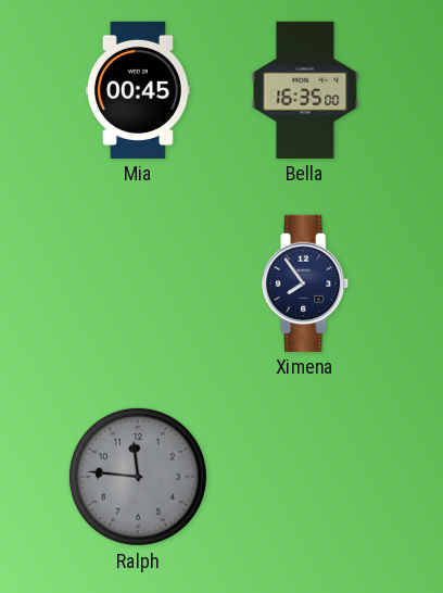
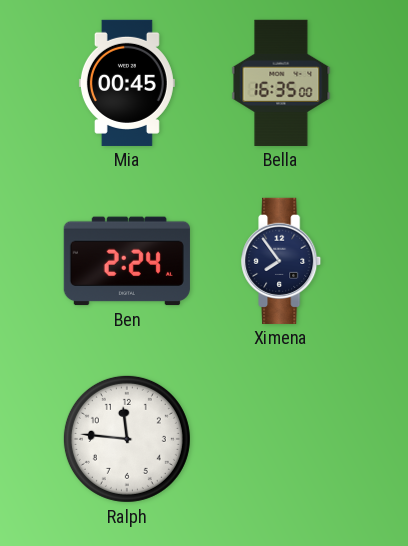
Ben: none -> 2:24 (127, 261)
Ralph dial: grey -> white (127, 439)
